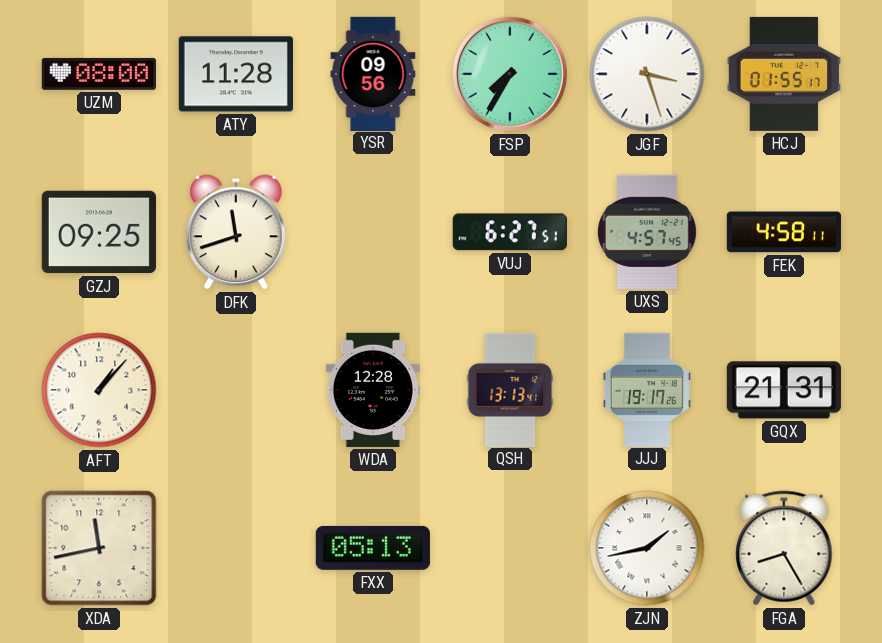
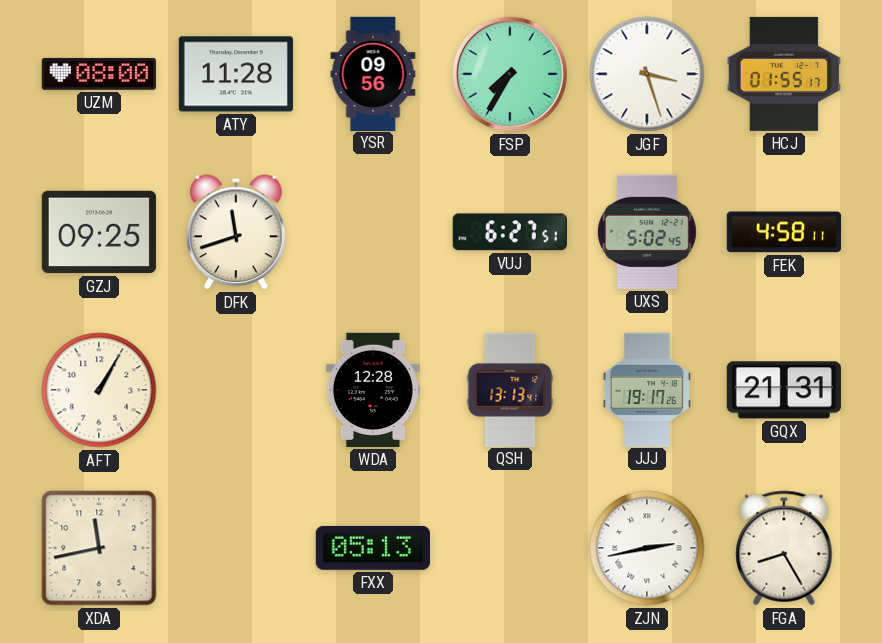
UXS: 4:57 -> 5:02 (647, 232)
AFT: 1:07 -> 1:05 (99, 390)
ZJN: 1:43 -> 2:43 (647, 548)
